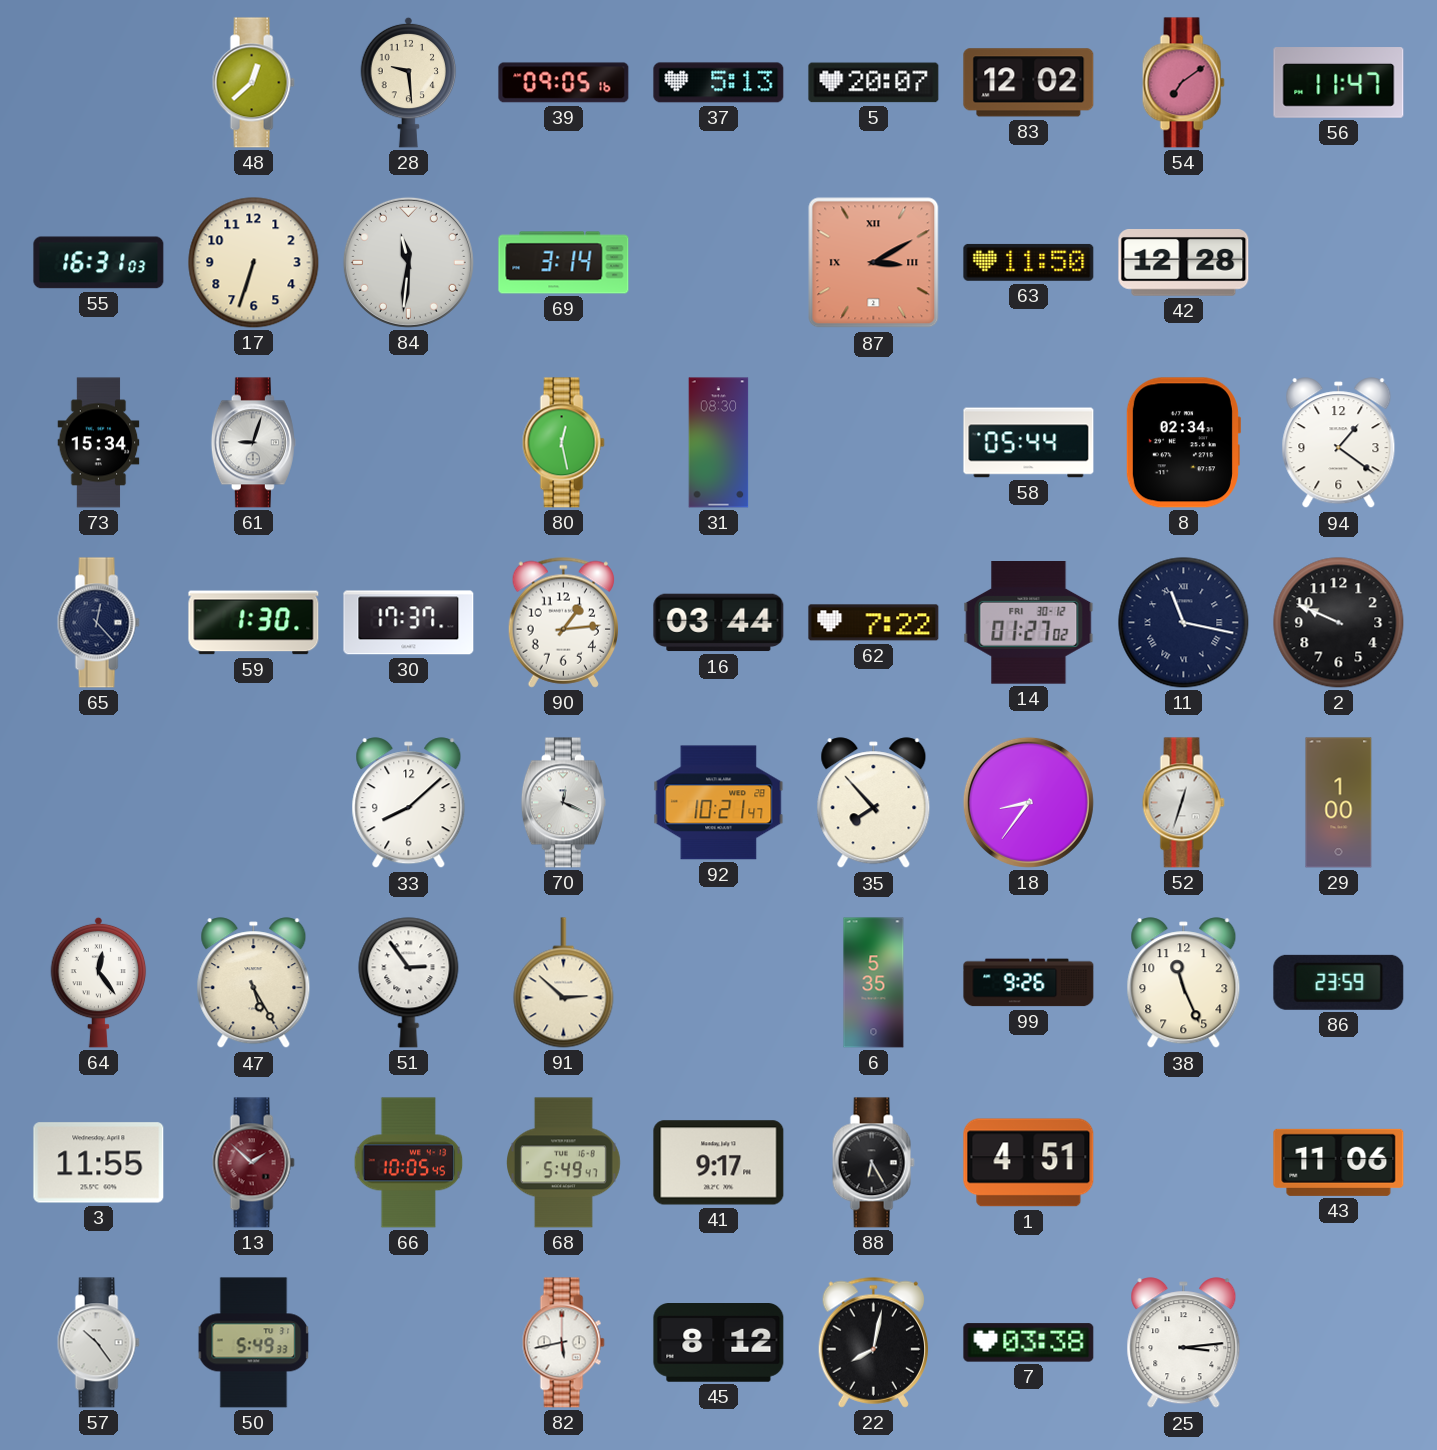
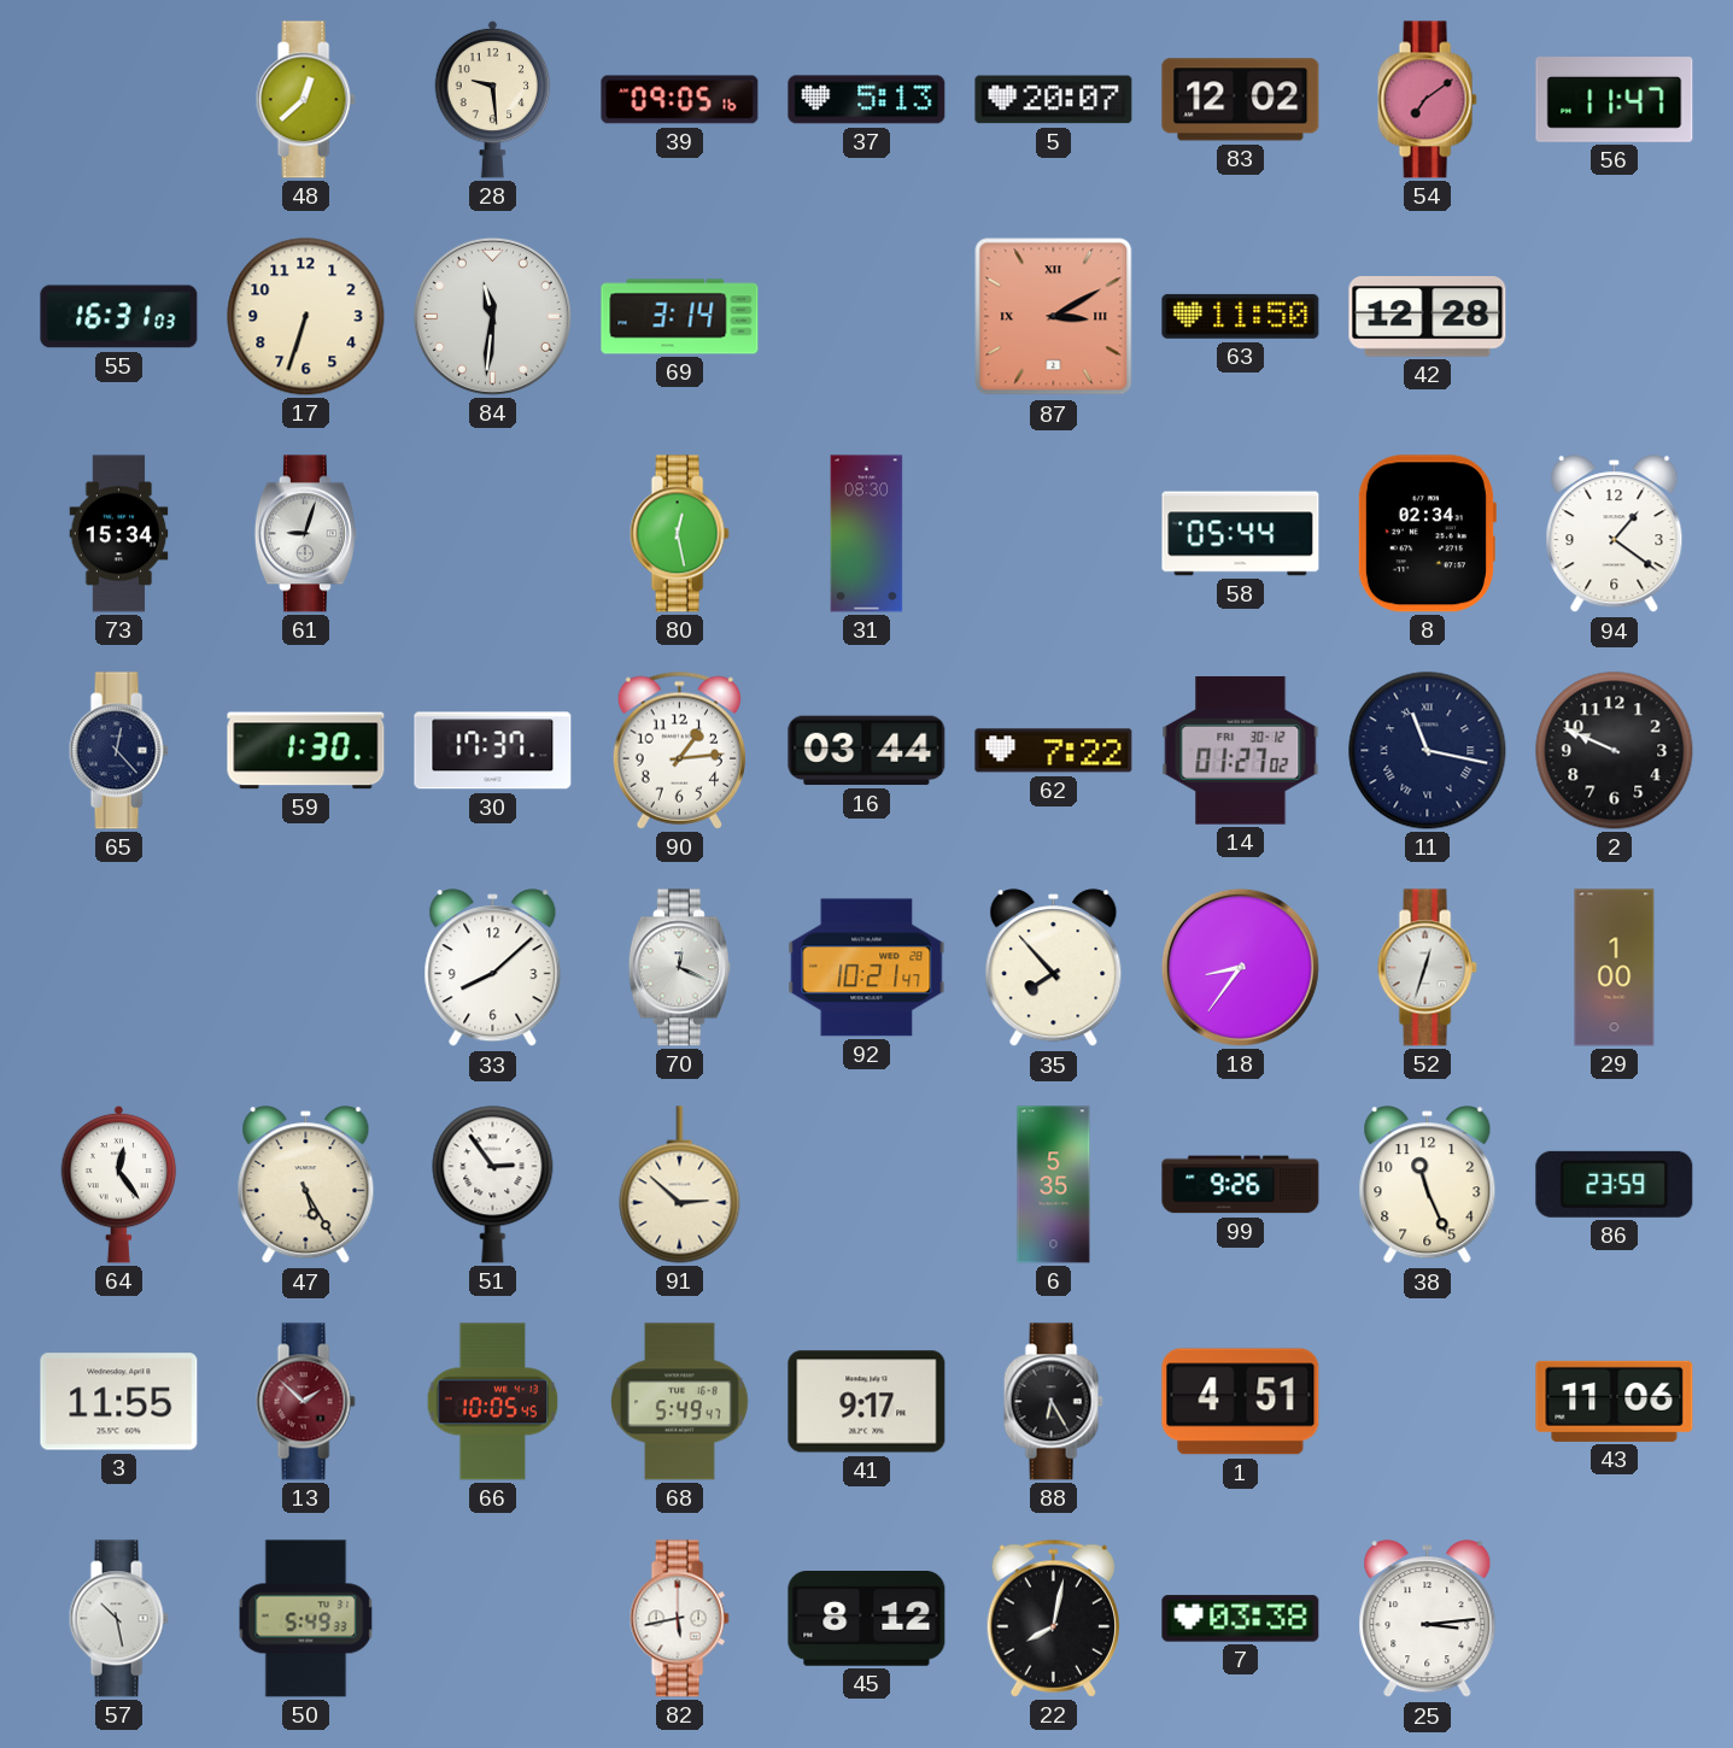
57: 10:24 -> 10:28 (118, 1619)
